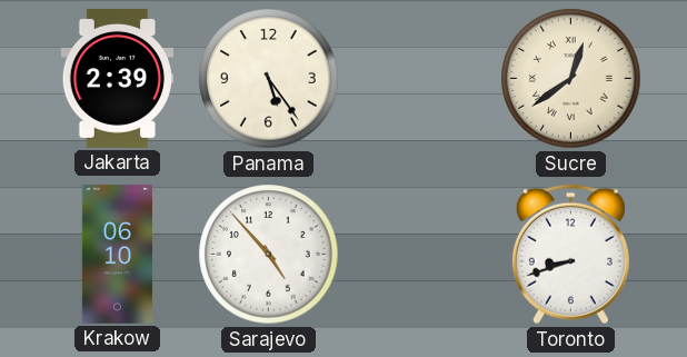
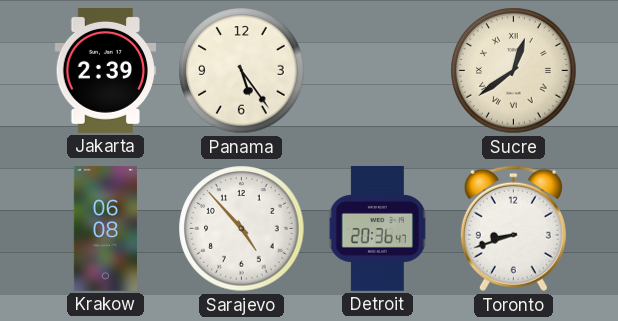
Krakow: 06:10 -> 06:08 (105, 228)
Detroit: none -> 20:36 (377, 228)
